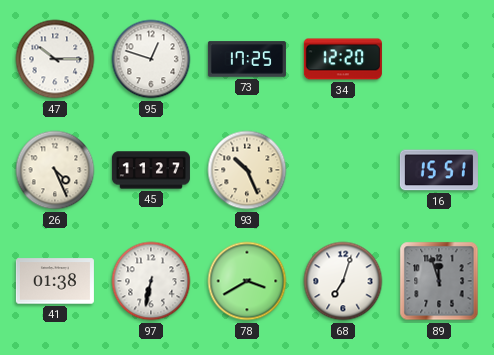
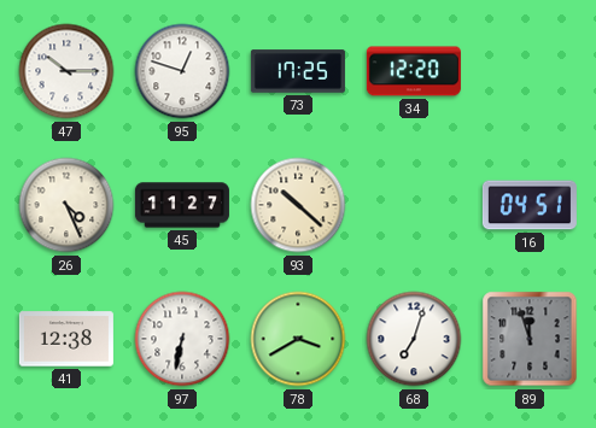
93: 10:26 -> 10:22 (298, 205)
16: 15:51 -> 04:51 (530, 205)
41: 01:38 -> 12:38 (66, 339)
